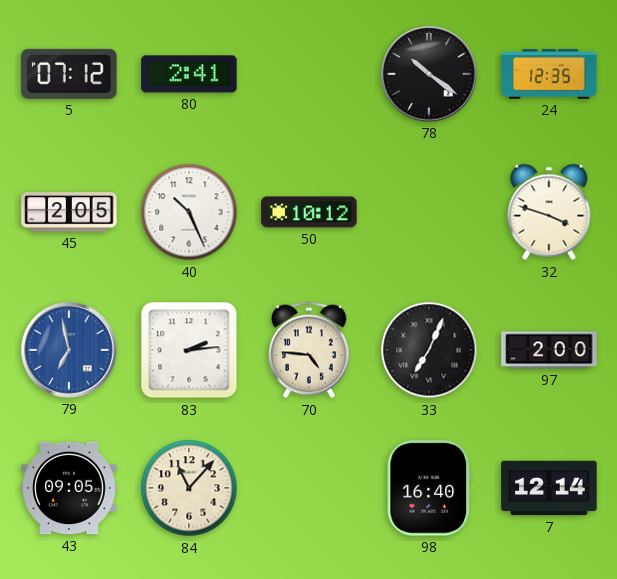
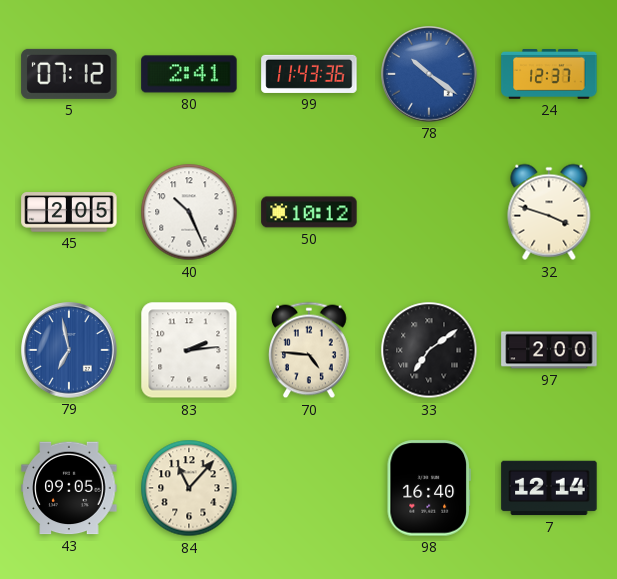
99: none -> 11:43 (309, 74)
78 dial: black -> blue (429, 74)
24: 12:35 -> 12:37 (549, 75)
33: 7:04 -> 7:09 (429, 350)
